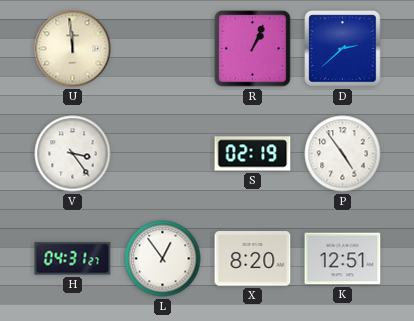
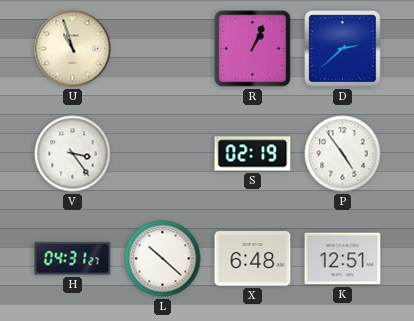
U: 11:59 -> 10:57 (73, 49)
L: 12:54 -> 10:22 (163, 259)
X: 8:20 -> 6:48 (253, 259)
